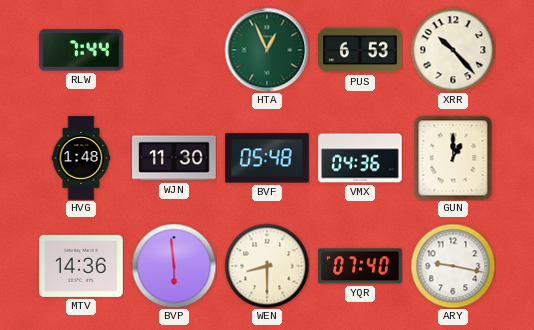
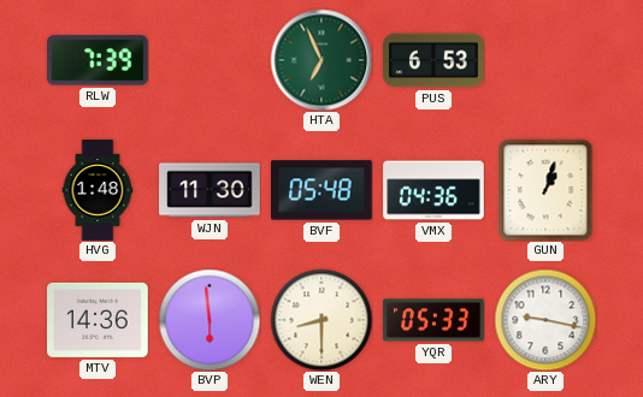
RLW: 7:44 -> 7:39 (98, 60)
HTA: 12:56 -> 6:56 (321, 60)
XRR: 10:23 -> none (453, 50)
GUN: 1:00 -> 1:03 (545, 190)
YQR: 07:40 -> 05:33 (433, 320)
